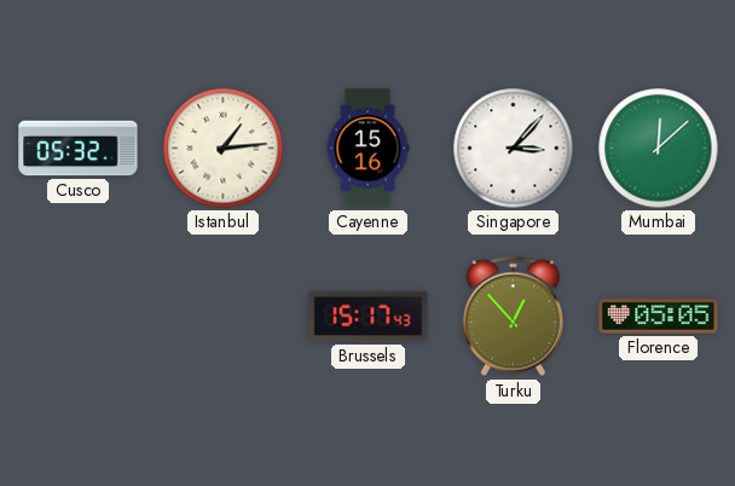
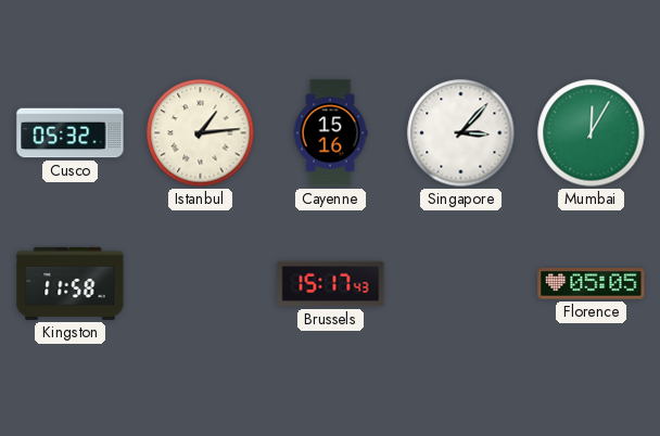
Mumbai: 12:08 -> 12:05 (592, 133)
Kingston: none -> 11:58 (71, 283)
Turku: 12:53 -> none (513, 317)
